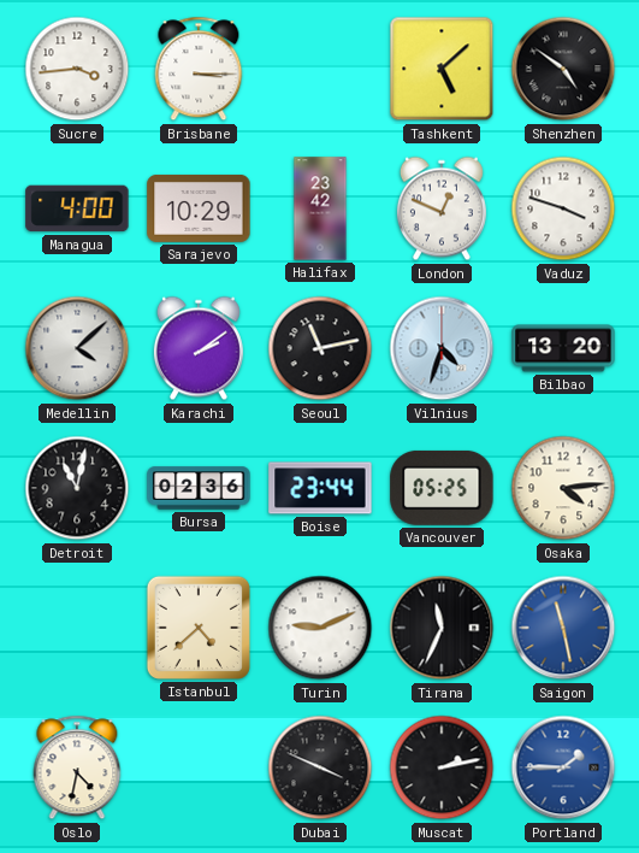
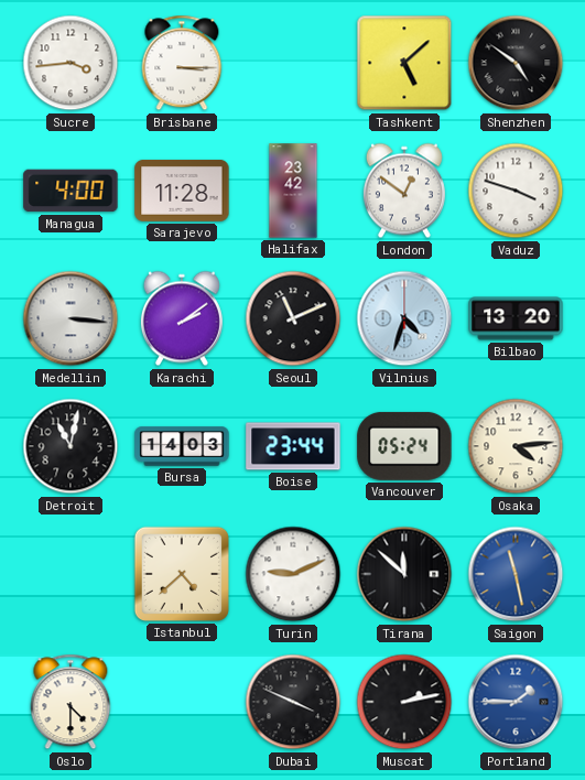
Sarajevo: 10:29 -> 11:28 (182, 191)
London: 12:49 -> 12:51 (404, 191)
Medellin: 4:08 -> 3:16 (71, 318)
Seoul: 11:13 -> 11:11 (293, 318)
Bursa: 02:36 -> 14:03 (182, 446)
Vancouver: 05:25 -> 05:24 (404, 446)
Tirana: 11:34 -> 11:52 (404, 574)
Oslo: 4:32 -> 4:30 (71, 702)
